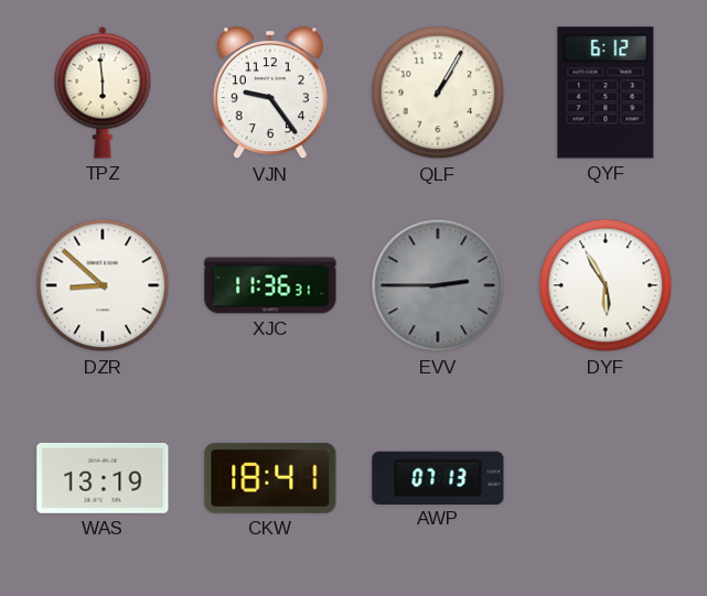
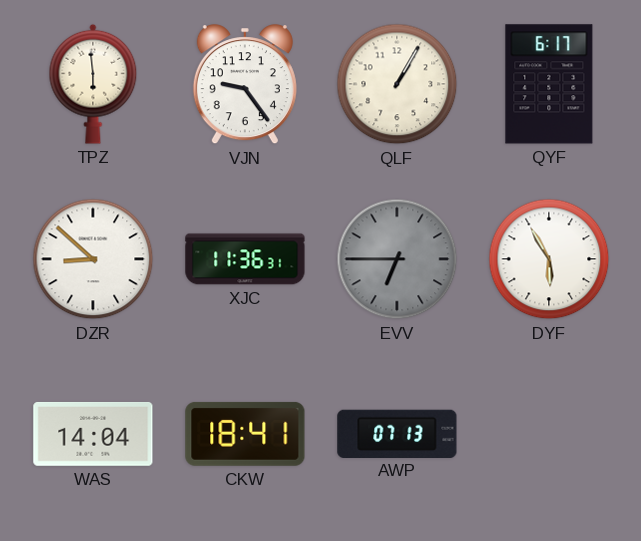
QYF: 6:12 -> 6:17 (549, 84)
EVV: 2:45 -> 6:45 (397, 259)
WAS: 13:19 -> 14:04 (93, 434)
